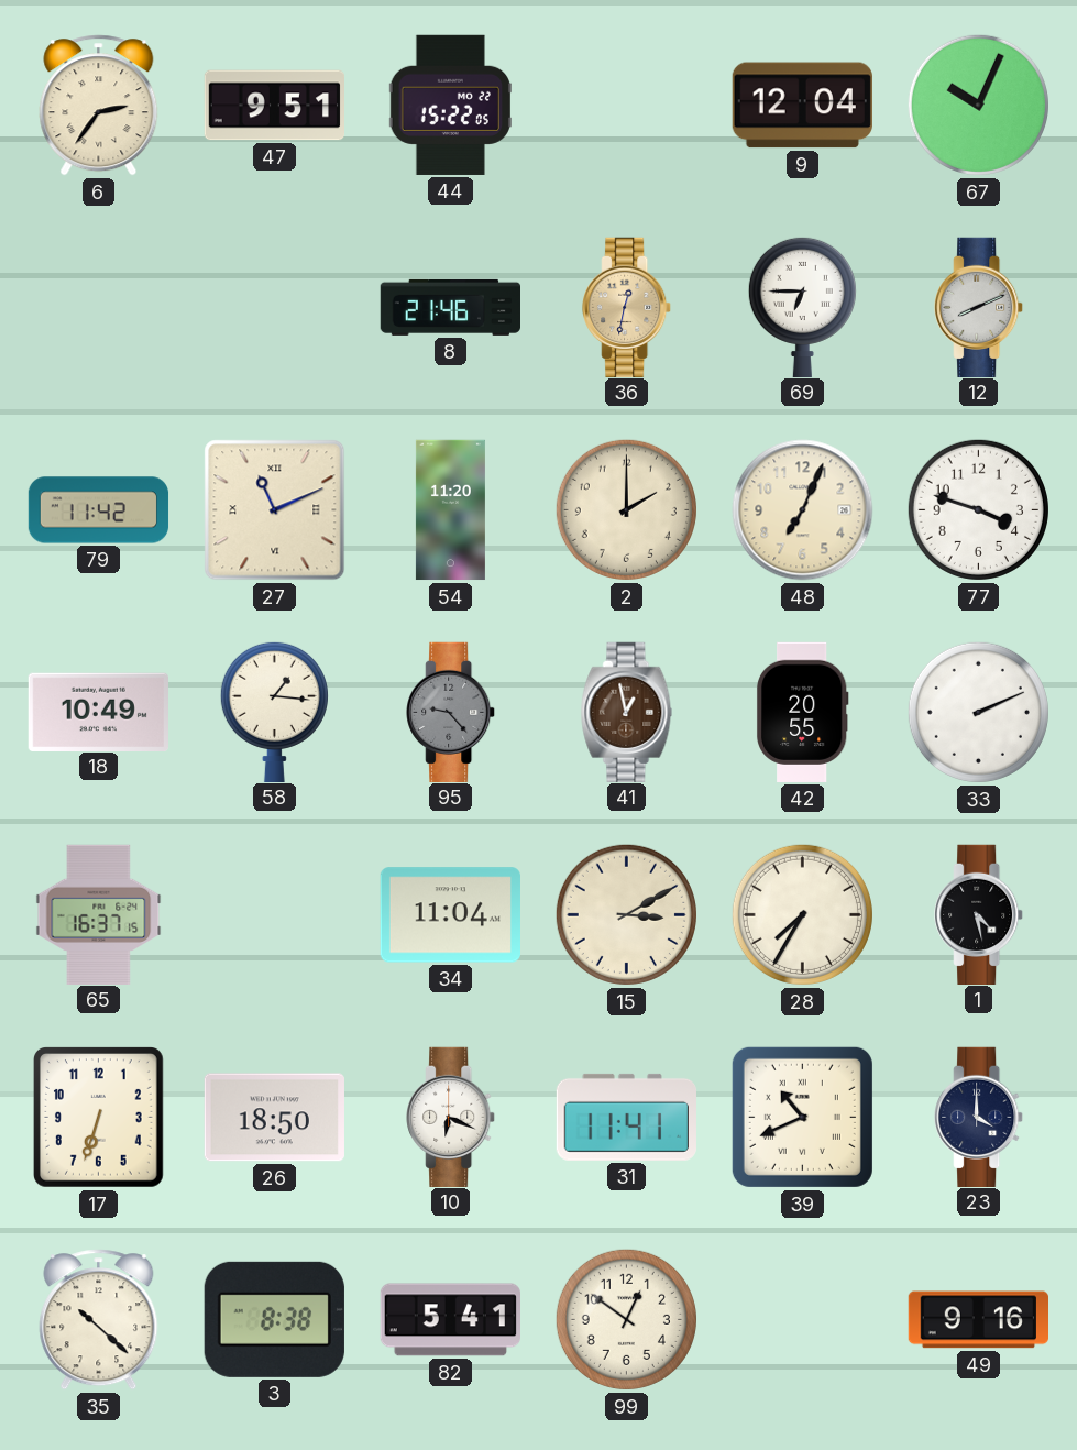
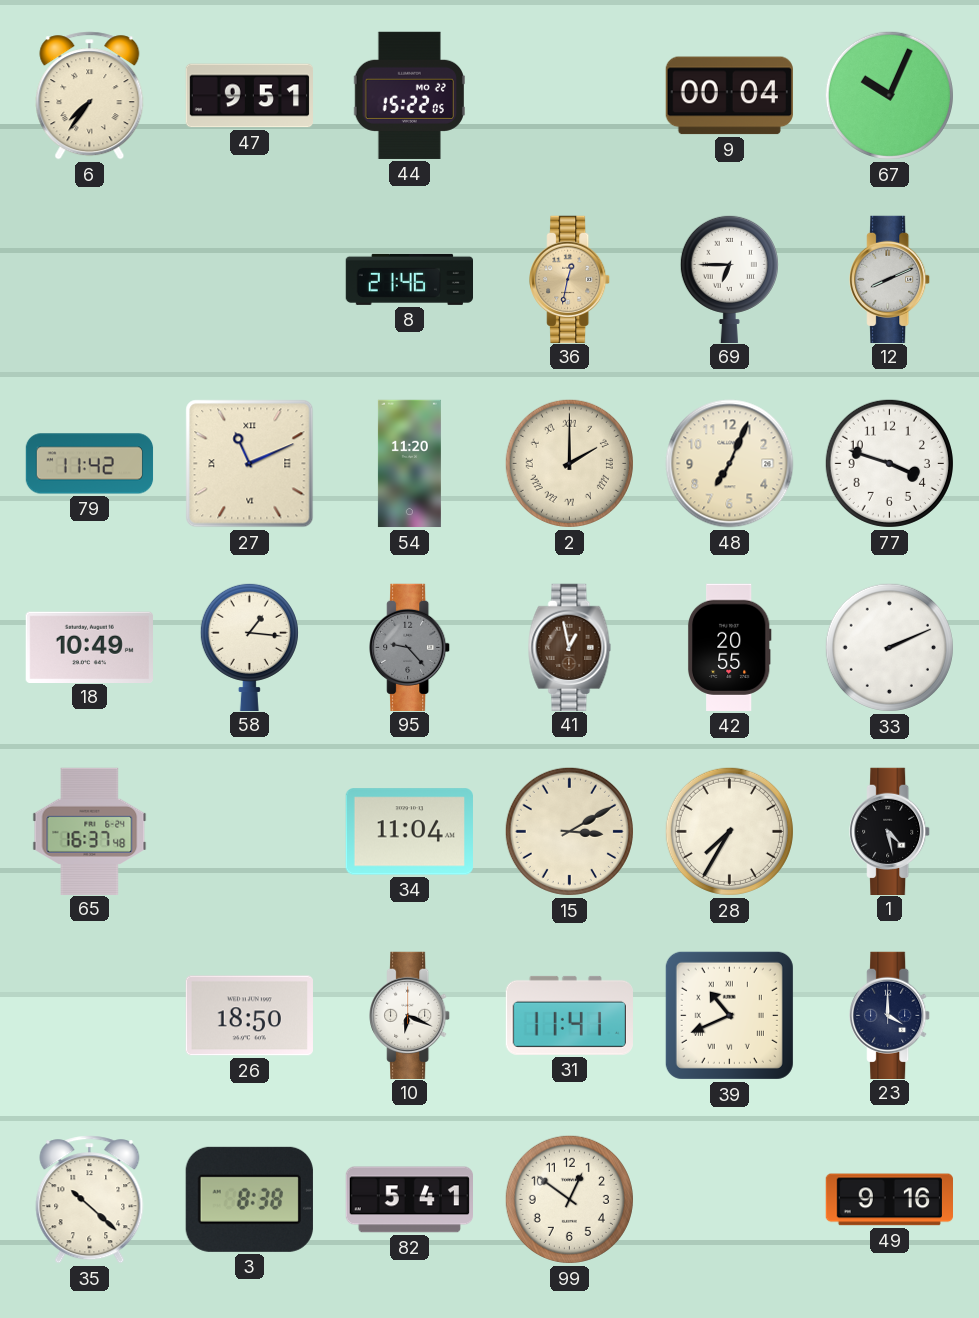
6: 2:36 -> 7:36 (90, 96)
9: 12:04 -> 00:04 (729, 96)
2 numerals: Arabic -> Roman (569, 463)
65: 16:37:15 -> 16:37:48 (90, 831)
17: 6:33 -> none (99, 1118)
